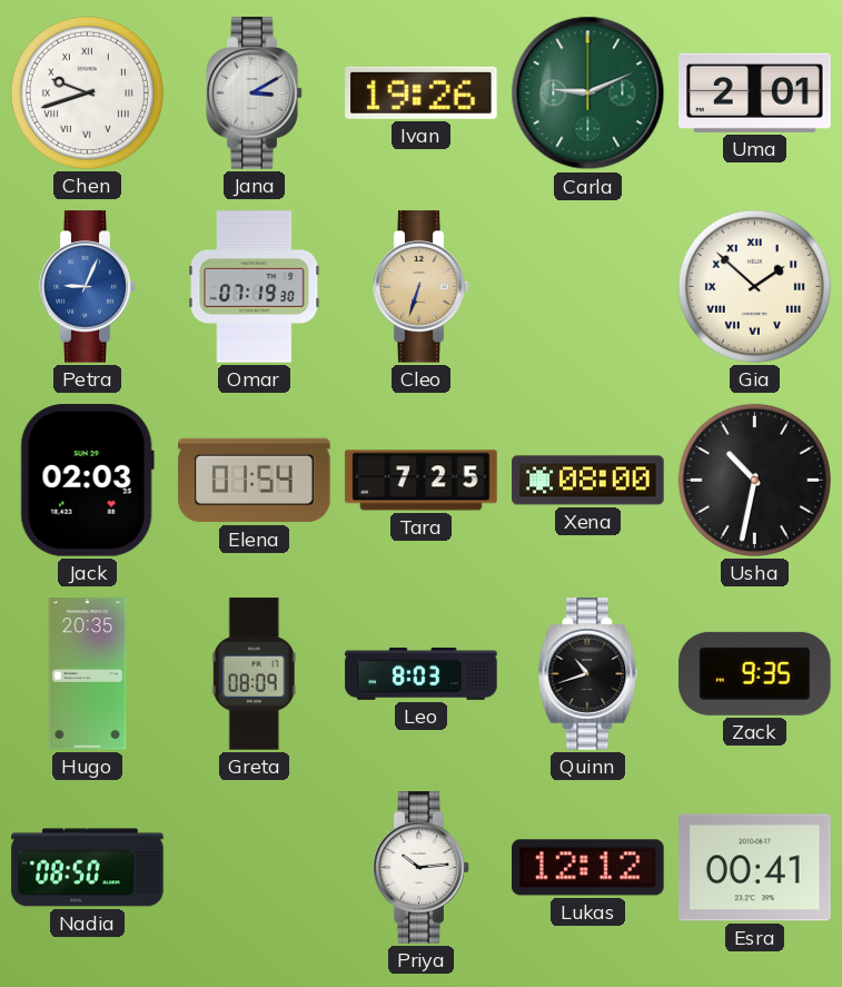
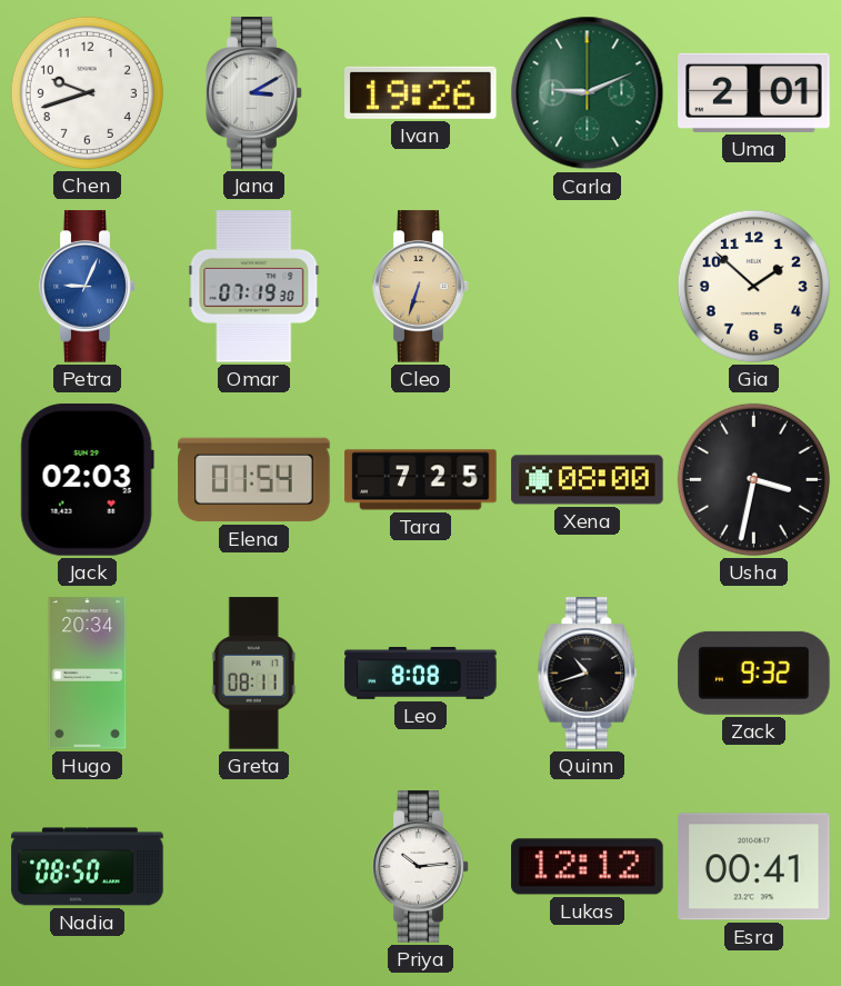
Chen numerals: Roman -> Arabic (87, 92)
Gia numerals: Roman -> Arabic (753, 286)
Usha: 10:32 -> 3:32 (753, 479)
Hugo: 20:35 -> 20:34 (88, 674)
Greta: 08:09 -> 08:11 (253, 674)
Leo: 8:03 -> 8:08 (421, 673)
Zack: 9:35 -> 9:32 (754, 673)
